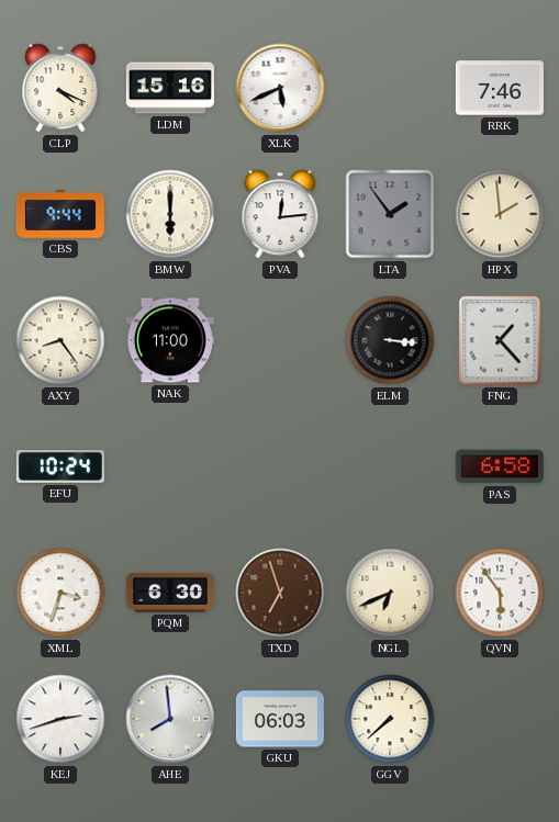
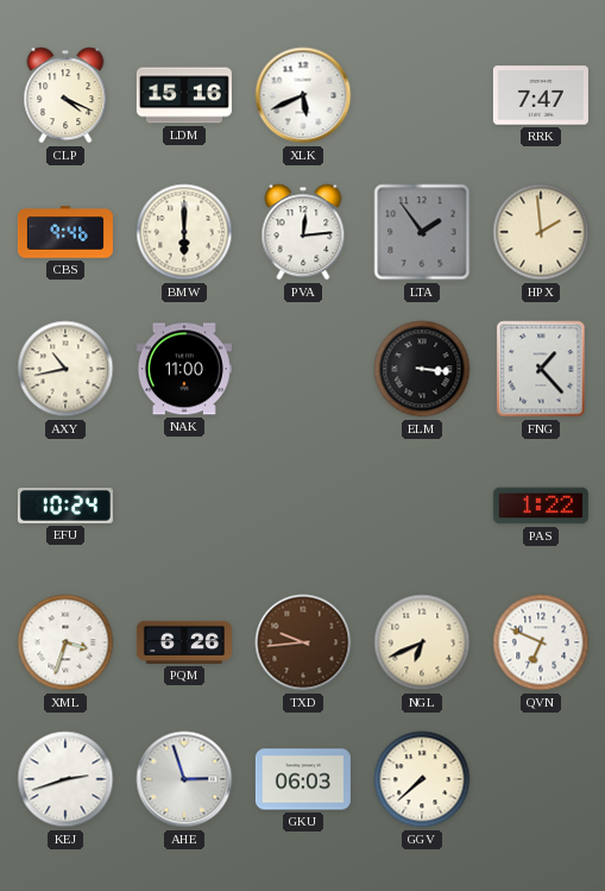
RRK: 7:46 -> 7:47 (541, 95)
CBS: 9:44 -> 9:46 (65, 232)
AXY: 8:24 -> 10:43 (65, 369)
PAS: 6:58 -> 1:22 (541, 506)
PQM: 6:30 -> 6:26 (184, 642)
TXD: 6:57 -> 9:44 (303, 642)
QVN: 5:54 -> 6:49 (541, 642)
AHE: 7:59 -> 2:57 (184, 779)
